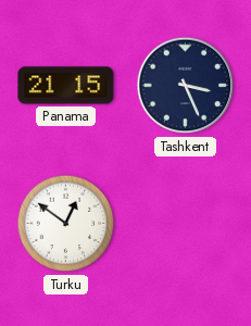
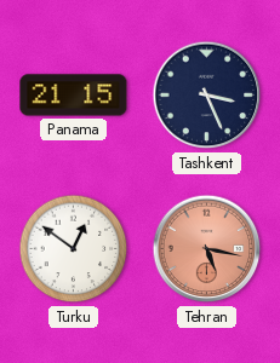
Tehran: none -> 5:17 (207, 249)
